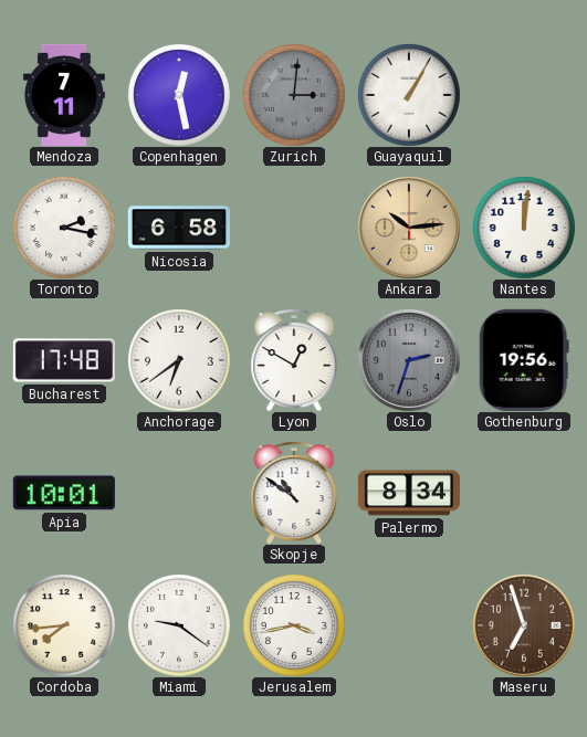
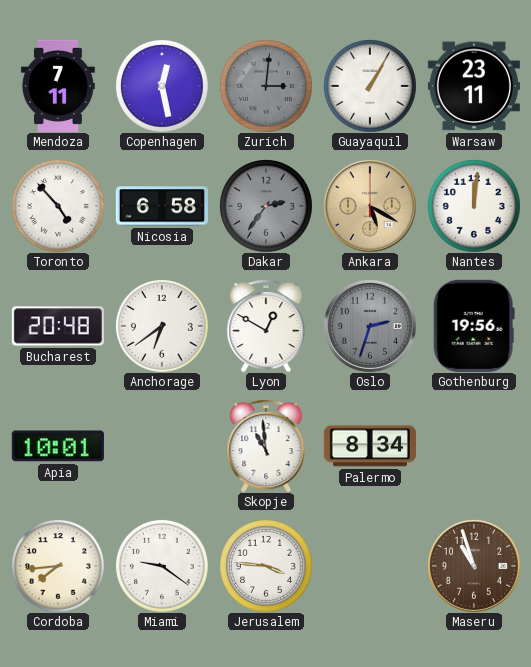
Warsaw: none -> 23:11 (474, 86)
Toronto: 2:17 -> 4:53 (58, 206)
Dakar: none -> 2:36 (266, 206)
Ankara: 10:14 -> 5:20 (370, 206)
Bucharest: 17:48 -> 20:48 (58, 326)
Skopje: 10:51 -> 10:59 (266, 446)
Jerusalem: 3:43 -> 3:46 (266, 566)
Maseru: 6:57 -> 10:57 (474, 566)
